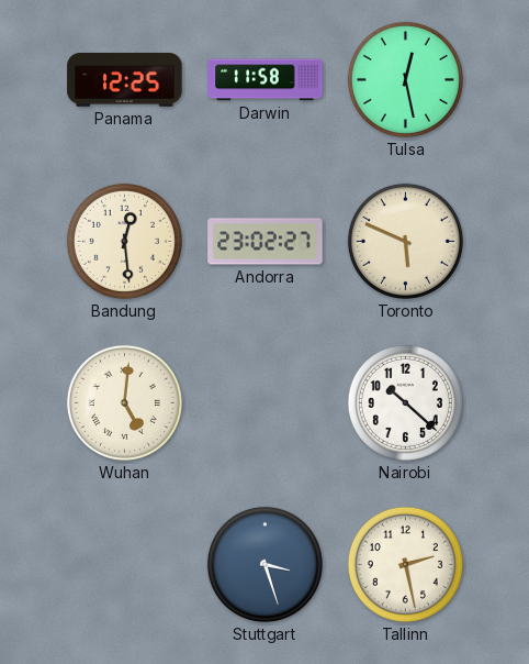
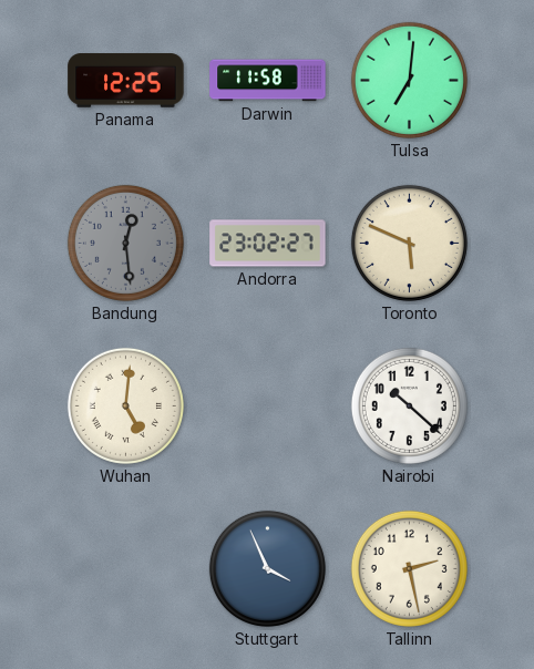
Tulsa: 12:28 -> 7:01 (409, 80)
Bandung dial: cream -> grey (125, 243)
Stuttgart: 3:27 -> 3:56 (267, 568)
